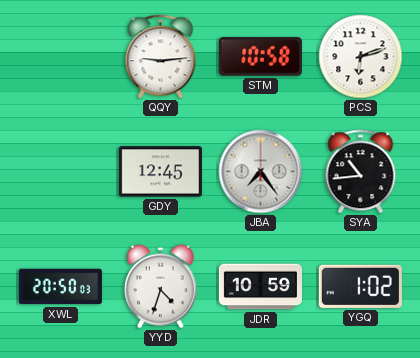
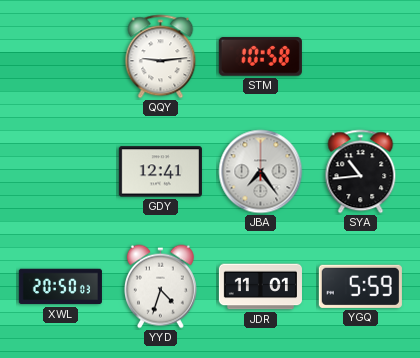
PCS: 6:12 -> none (361, 57)
GDY: 12:45 -> 12:41 (160, 172)
JDR: 10:59 -> 11:01 (260, 287)
YGQ: 1:02 -> 5:59 (360, 286)
